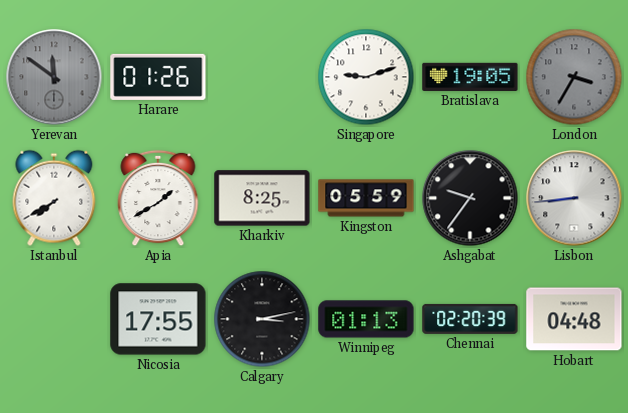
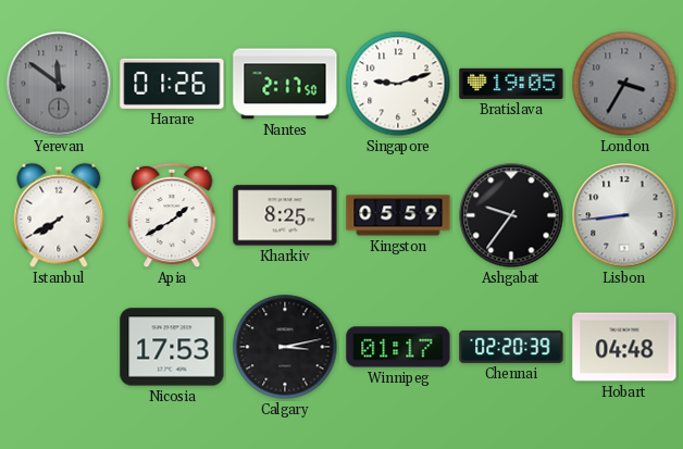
Nantes: none -> 2:17 (285, 84)
Nicosia: 17:55 -> 17:53 (172, 347)
Winnipeg: 01:13 -> 01:17 (398, 347)
